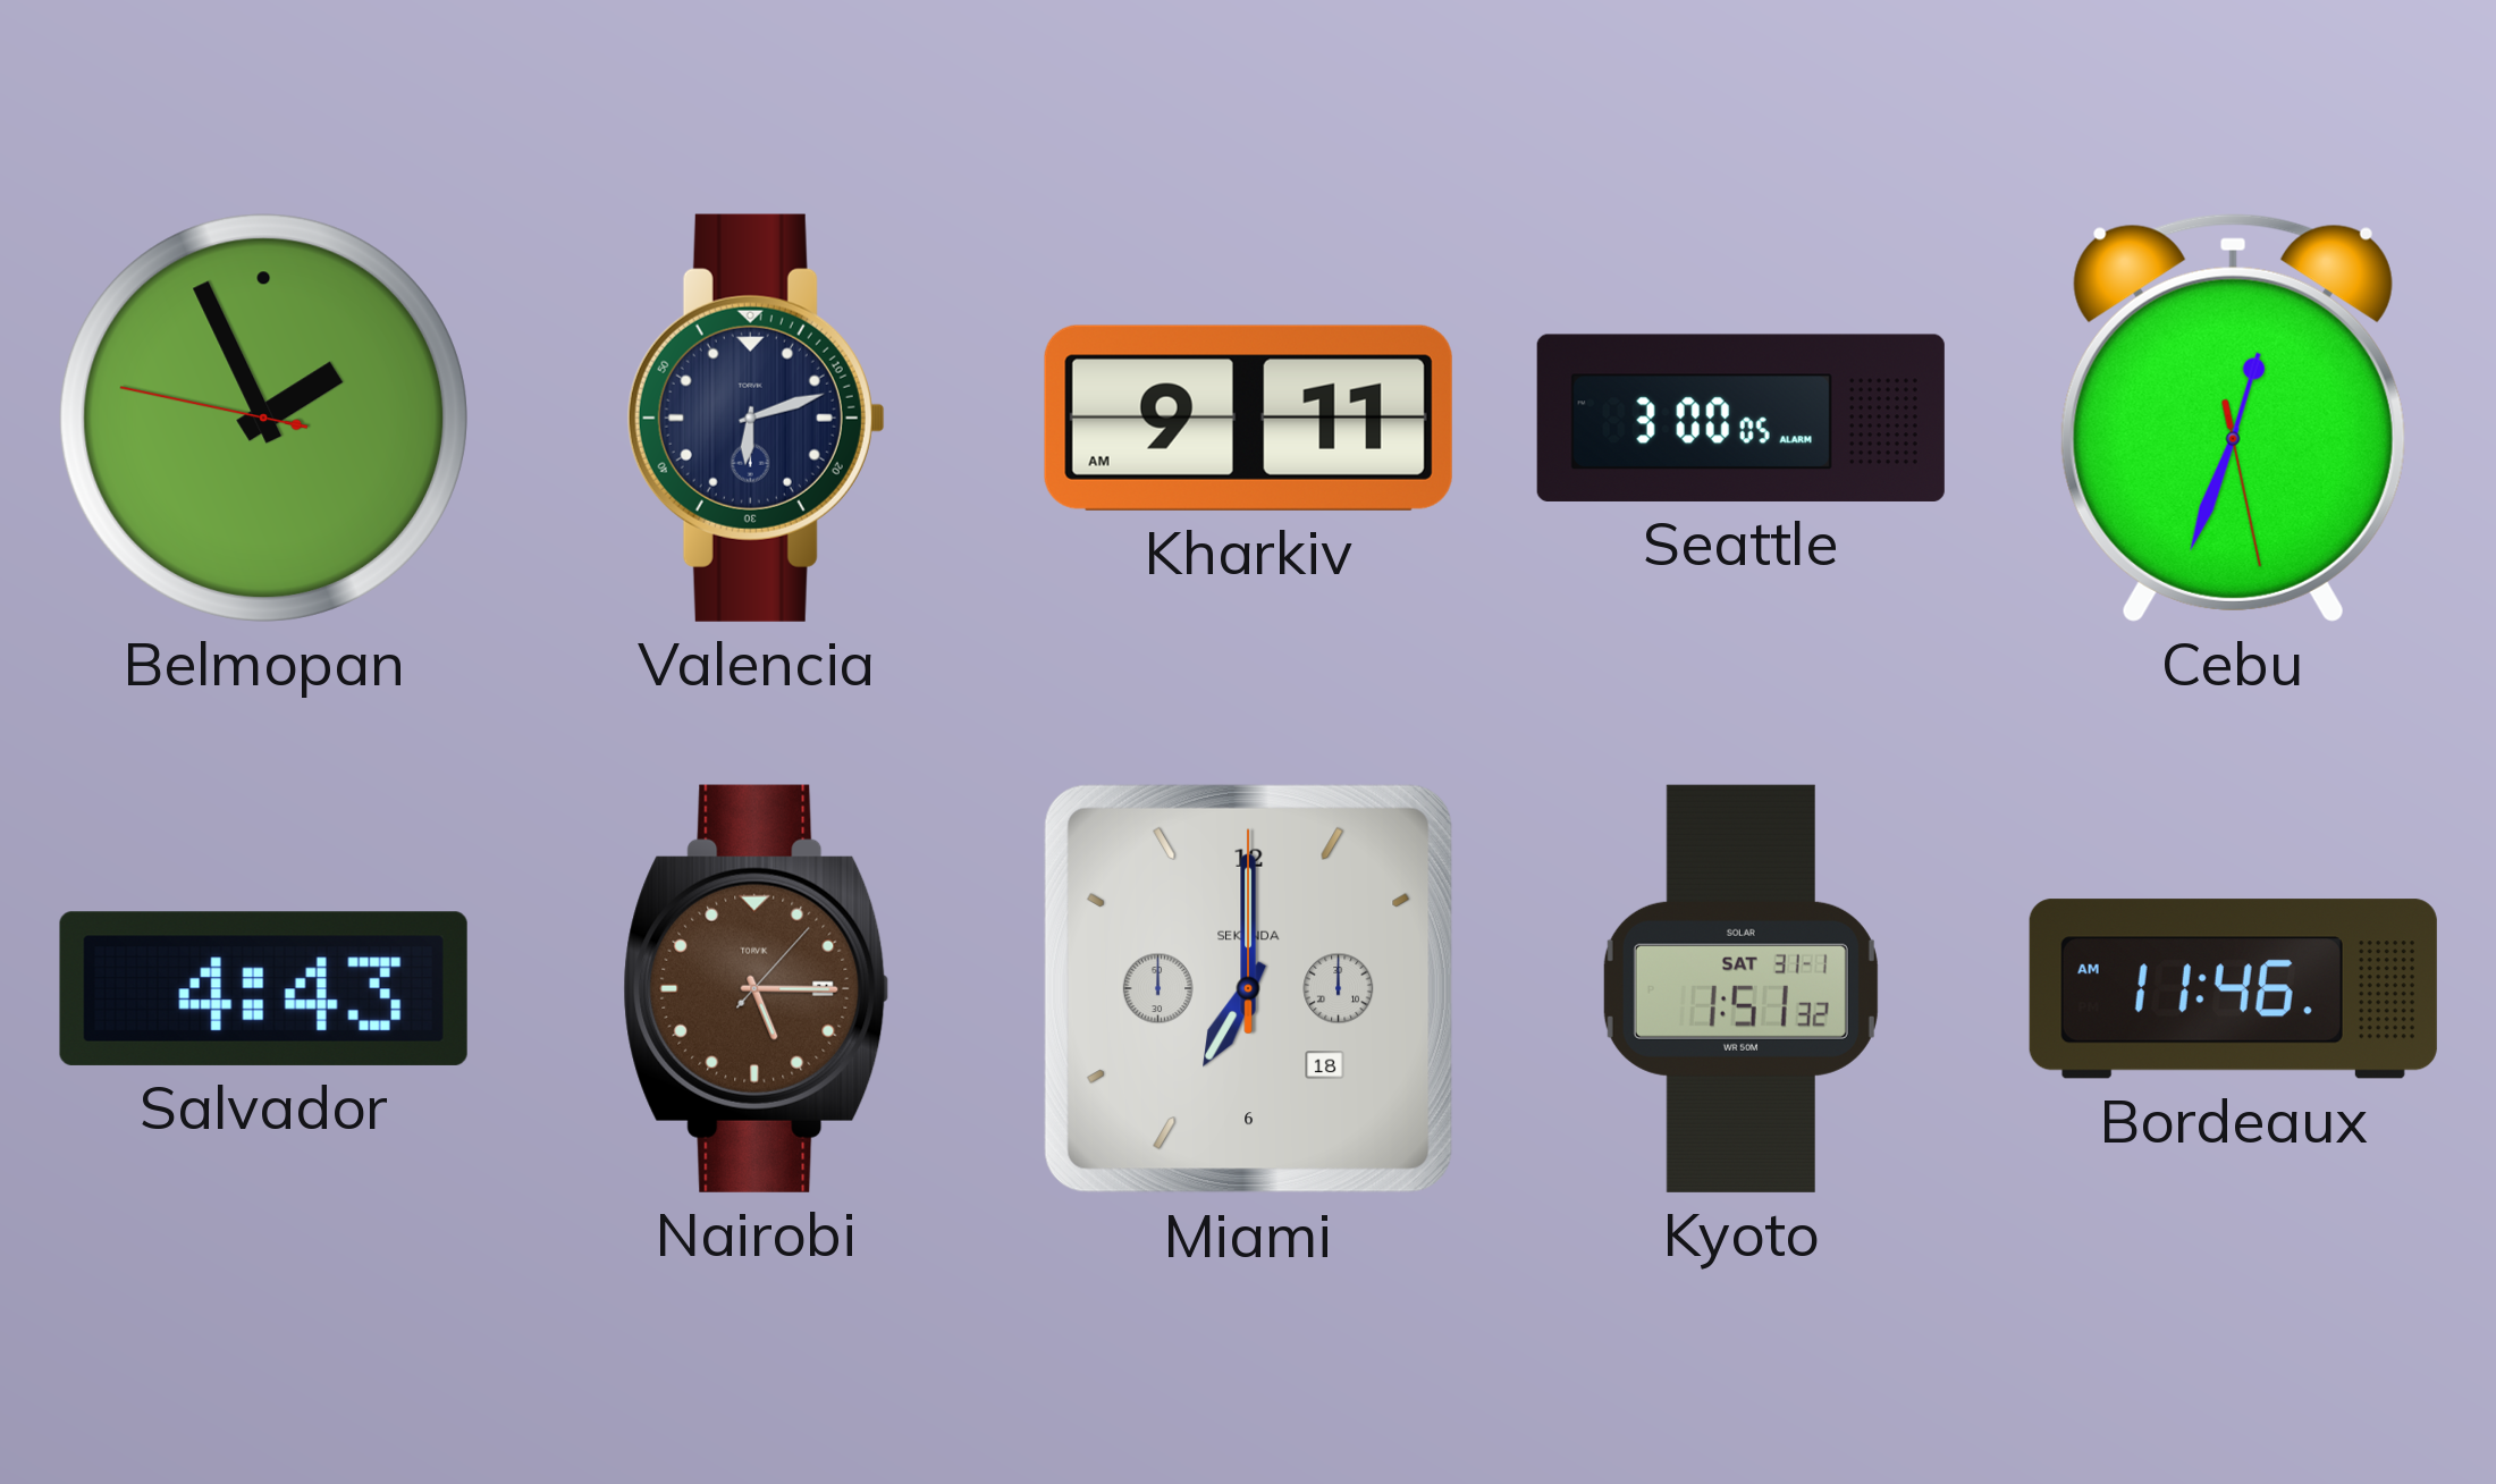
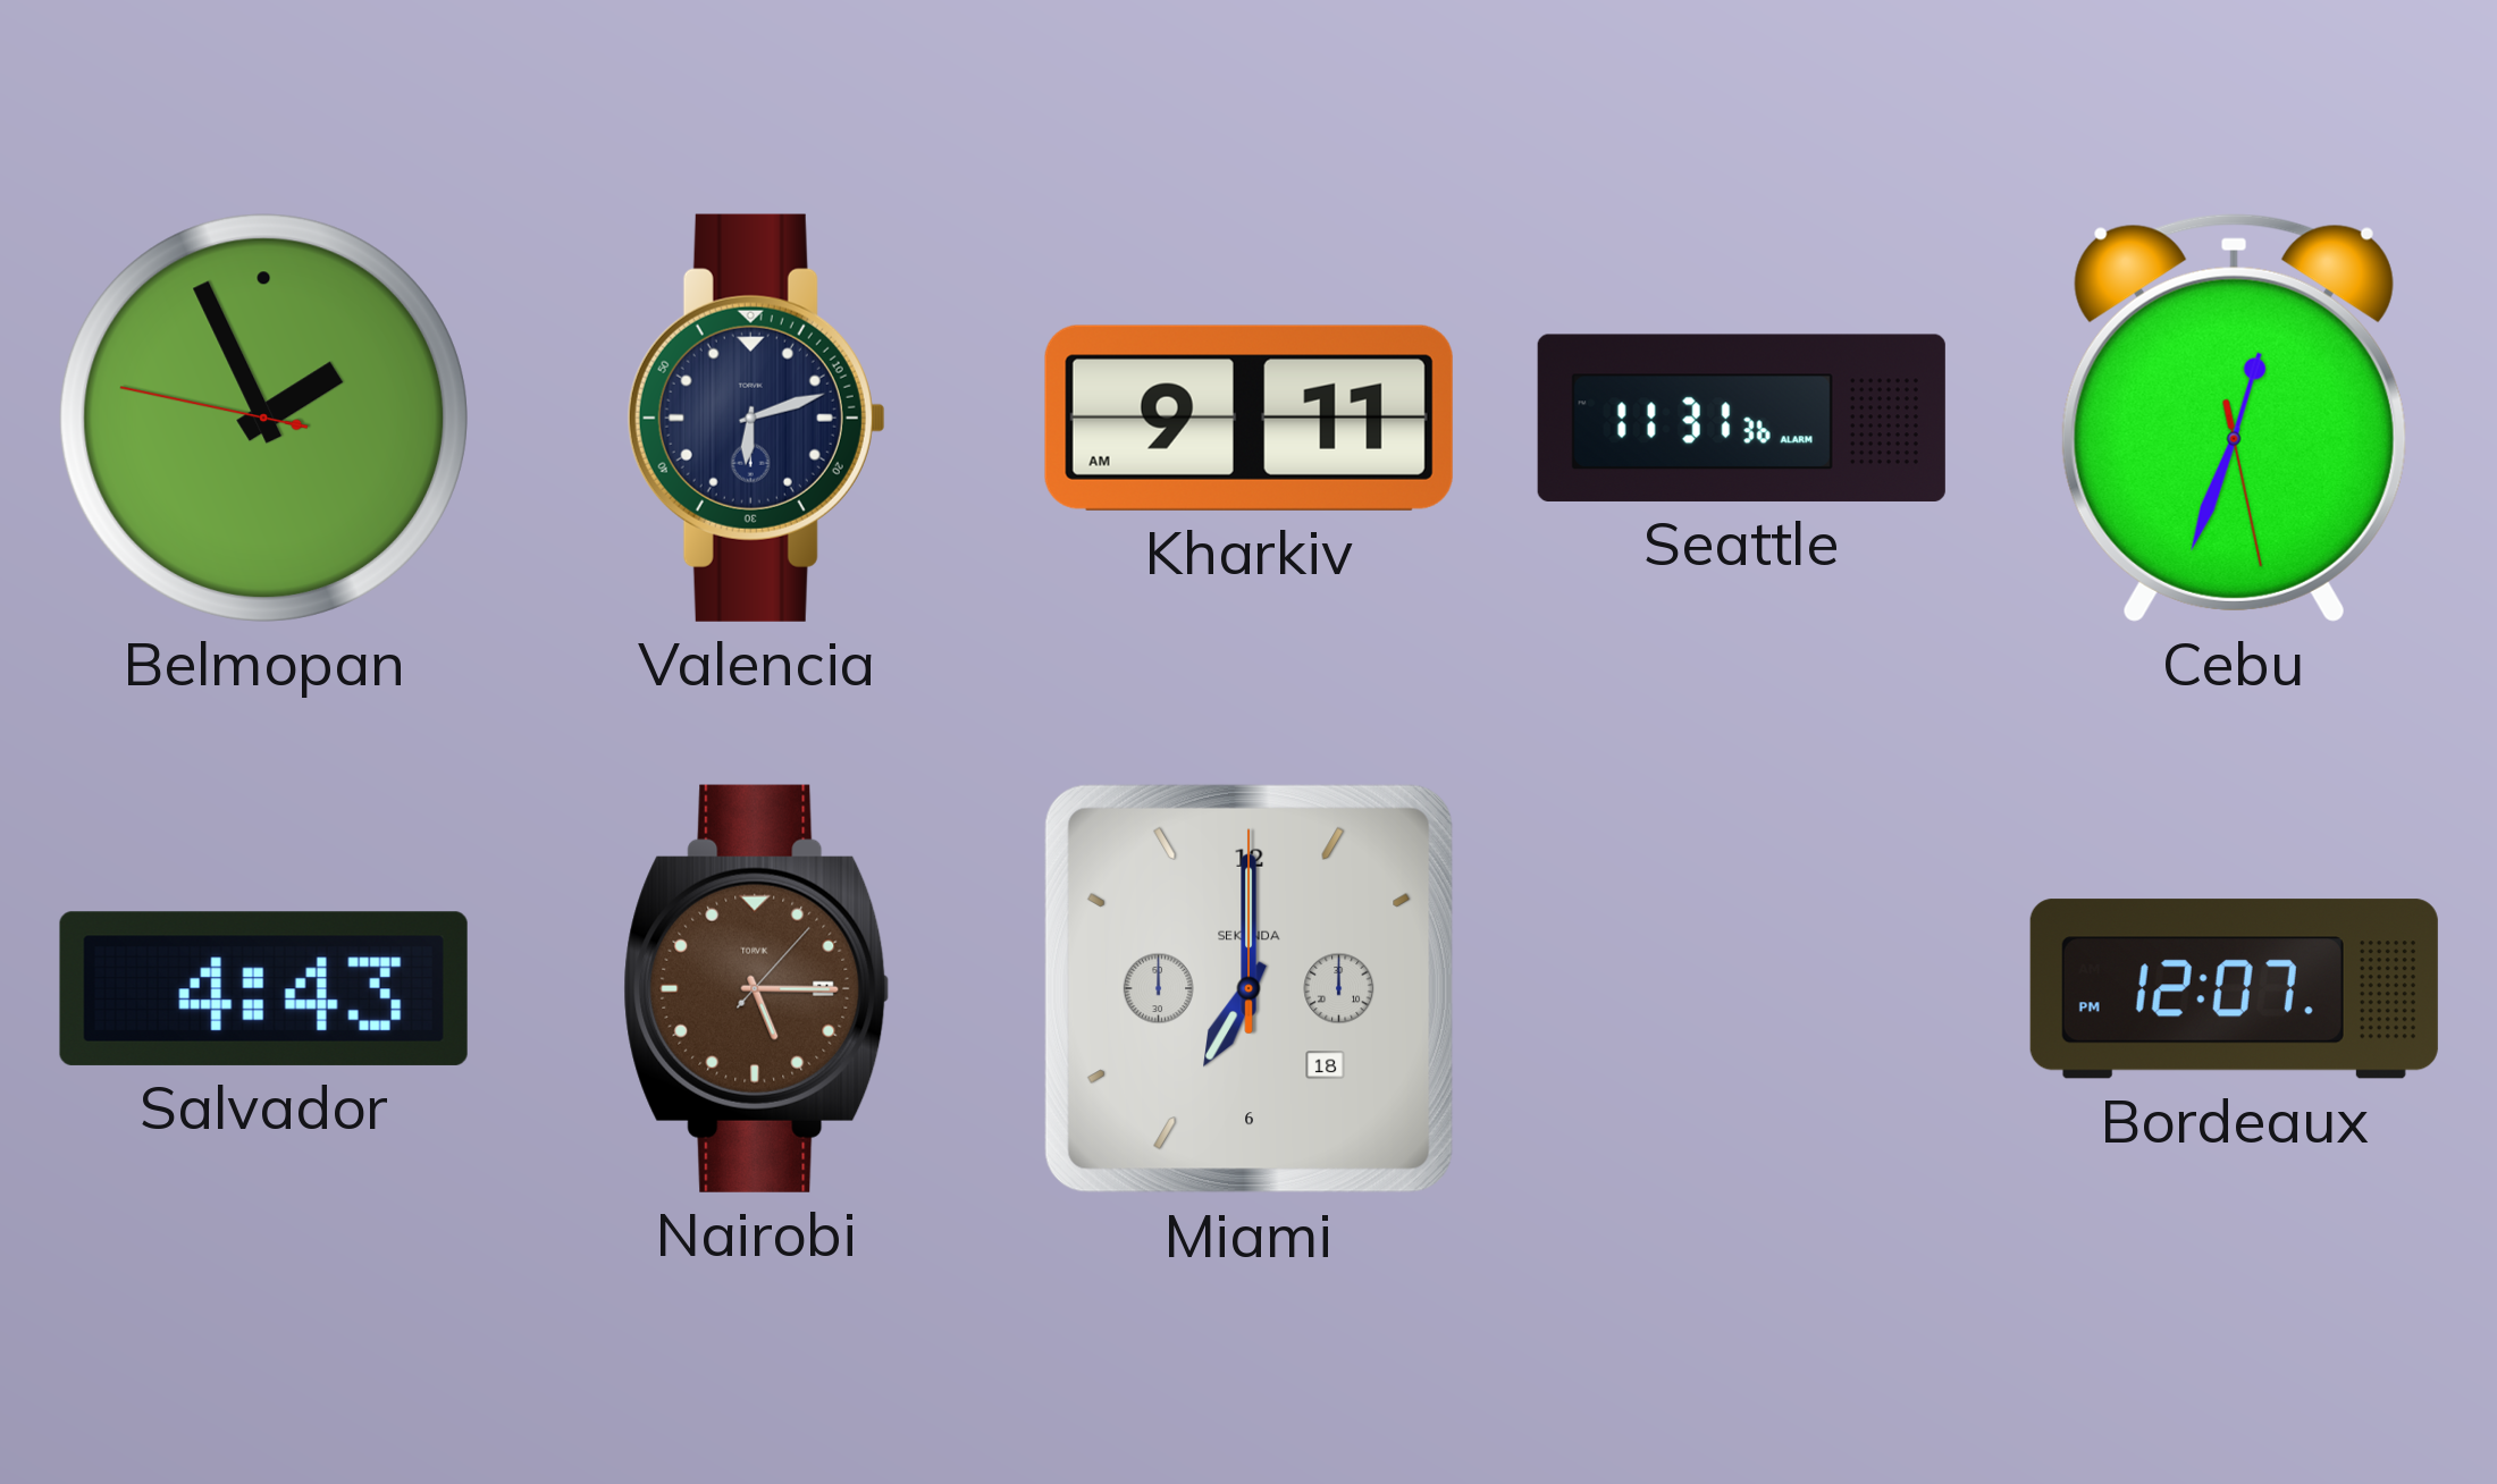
Seattle: 3:00 -> 11:31 (1741, 418)
Kyoto: 1:51 -> none (1740, 988)
Bordeaux: 11:46 -> 12:07 (2234, 989)
